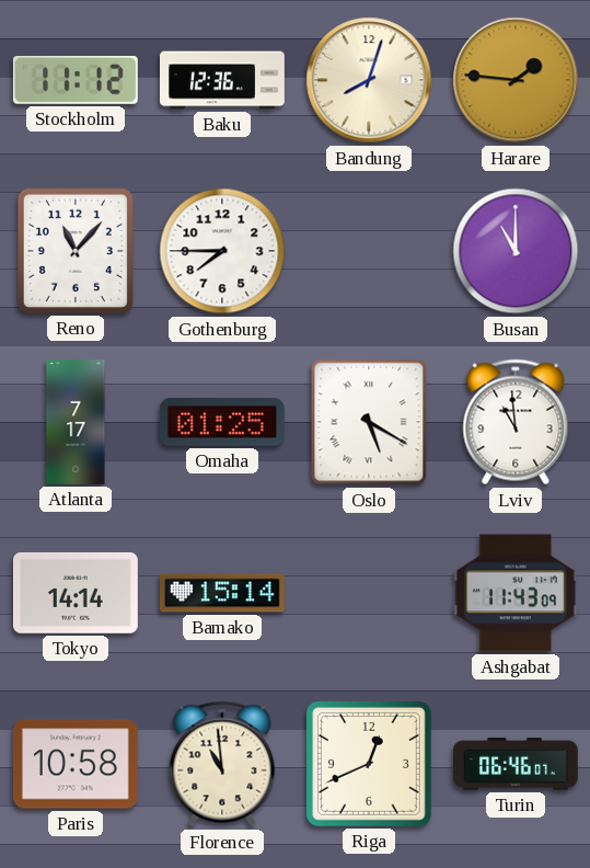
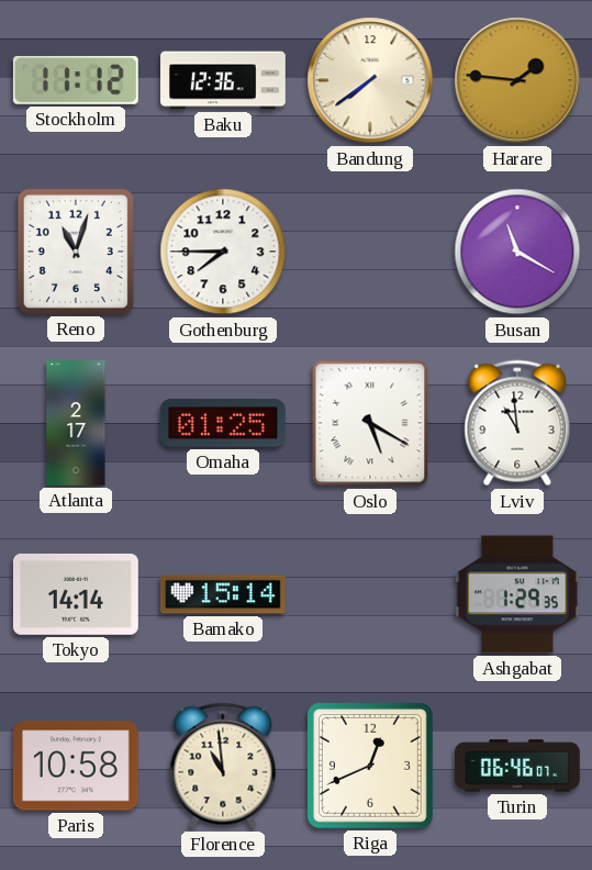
Bandung: 8:03 -> 7:39 (370, 80)
Reno: 11:07 -> 11:03 (76, 252)
Busan: 11:00 -> 11:20 (517, 252)
Atlanta: 7:17 -> 2:17 (76, 424)
Ashgabat: 11:43 -> 1:29 (517, 594)
